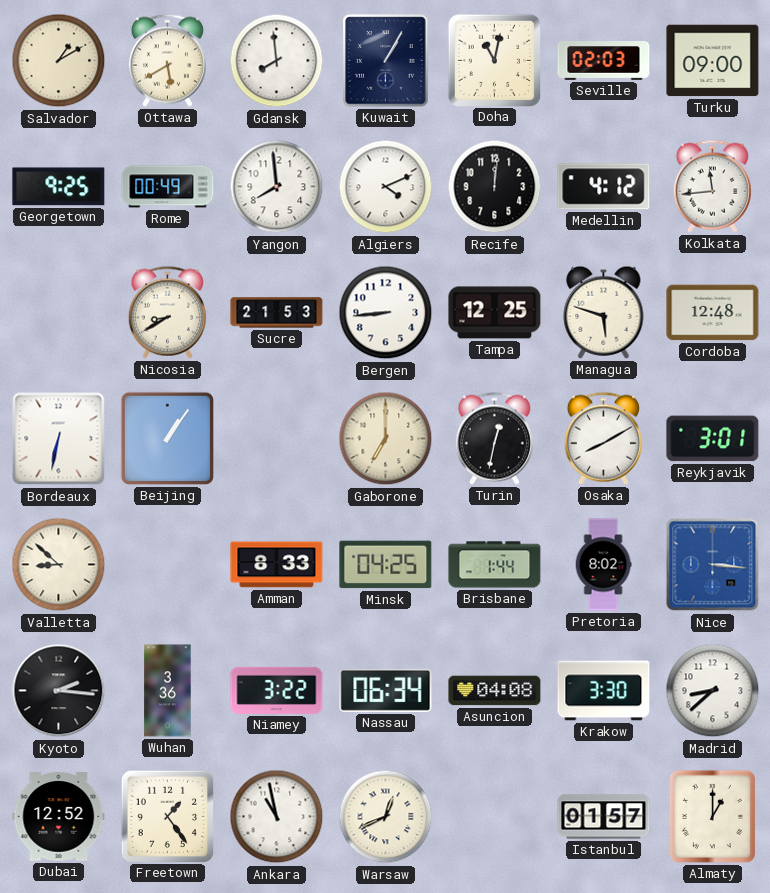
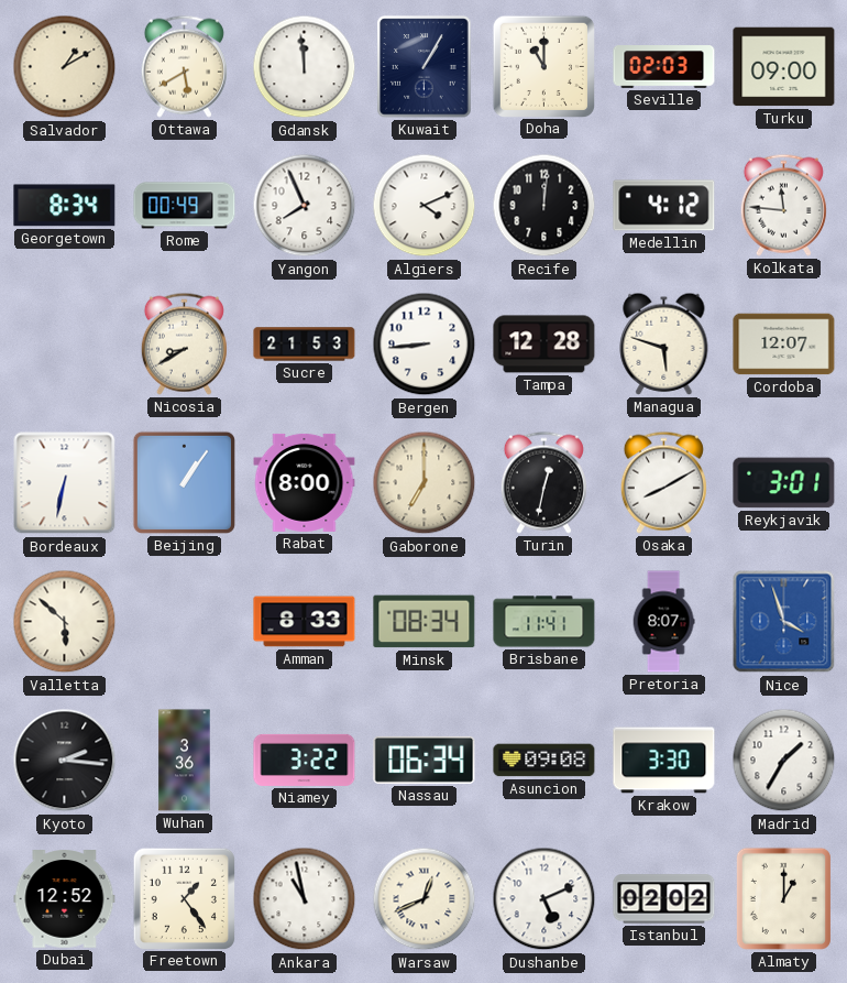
Gdansk: 7:59 -> 11:59 (305, 67)
Doha: 11:02 -> 11:00 (543, 66)
Georgetown: 9:25 -> 8:34 (65, 206)
Yangon: 7:59 -> 7:56 (305, 206)
Kolkata: 11:44 -> 11:46 (783, 205)
Tampa: 12:25 -> 12:28 (544, 345)
Cordoba: 12:48 -> 12:07 (784, 345)
Rabat: none -> 8:00 (305, 482)
Valletta: 8:52 -> 5:52 (65, 622)
Minsk: 04:25 -> 08:34 (425, 622)
Brisbane: 1:44 -> 11:41 (544, 622)
Pretoria: 8:02 -> 8:07 (663, 622)
Nice: 3:16 -> 3:57 (784, 622)
Asuncion: 04:08 -> 09:08 (544, 761)
Madrid: 8:38 -> 1:35 (784, 761)
Dushanbe: none -> 5:11 (544, 899)
Istanbul: 01:57 -> 02:02 (664, 899)
